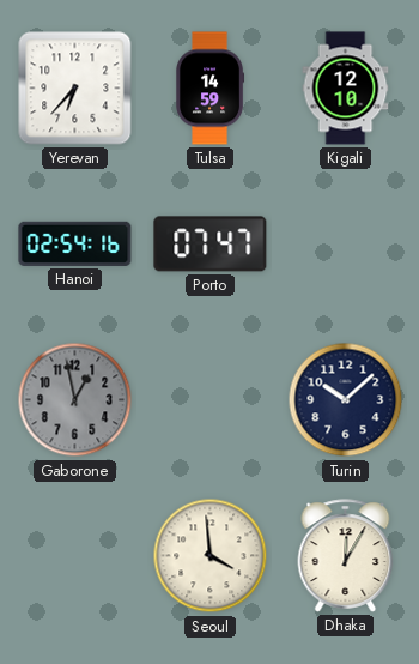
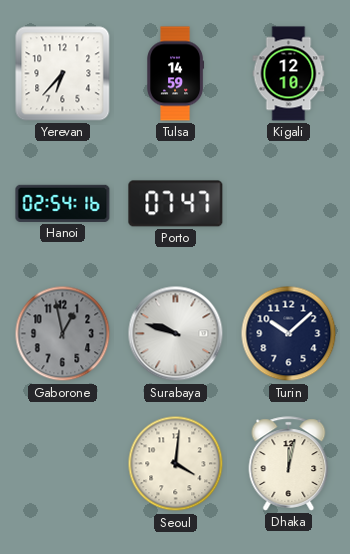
Surabaya: none -> 9:48 (176, 334)
Seoul: 3:59 -> 4:01 (176, 464)
Dhaka: 12:05 -> 12:02 (289, 464)
